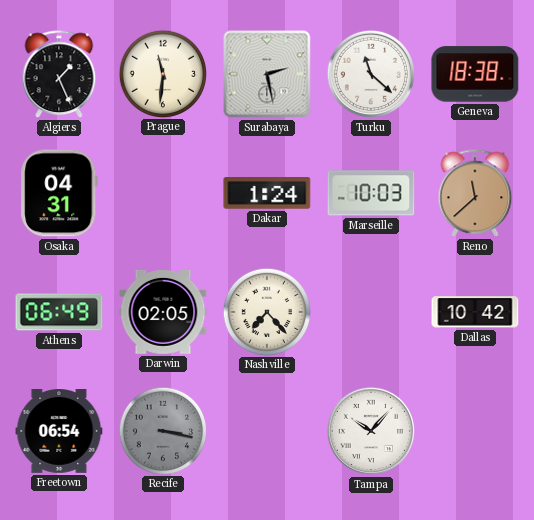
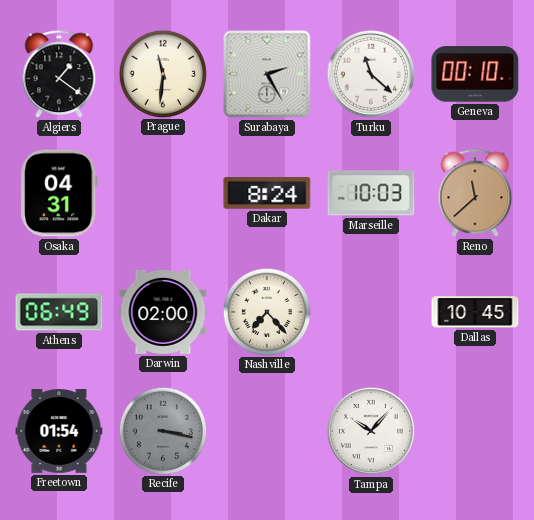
Algiers: 1:26 -> 1:21 (59, 75)
Surabaya: 2:28 -> 2:25 (267, 74)
Geneva: 18:38 -> 00:10 (475, 74)
Dakar: 1:24 -> 8:24 (267, 193)
Darwin: 02:05 -> 02:00 (163, 312)
Dallas: 10:42 -> 10:45 (475, 312)
Freetown: 06:54 -> 01:54 (59, 432)
